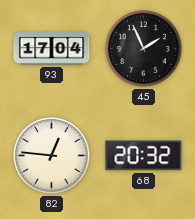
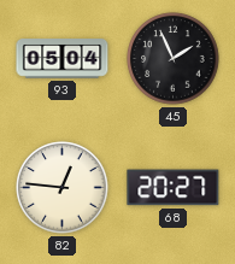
93: 17:04 -> 05:04 (63, 59)
68: 20:32 -> 20:27 (174, 188)
